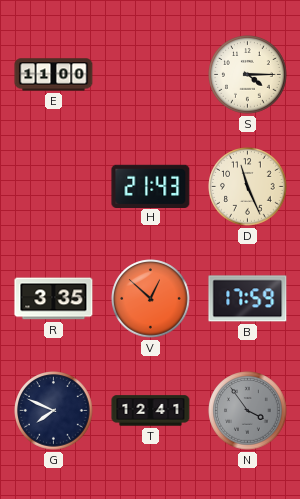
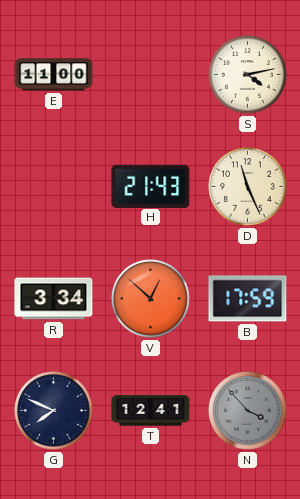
S: 4:15 -> 4:13 (248, 75)
R: 3:35 -> 3:34 (54, 299)
N: 3:54 -> 3:53 (248, 411)
